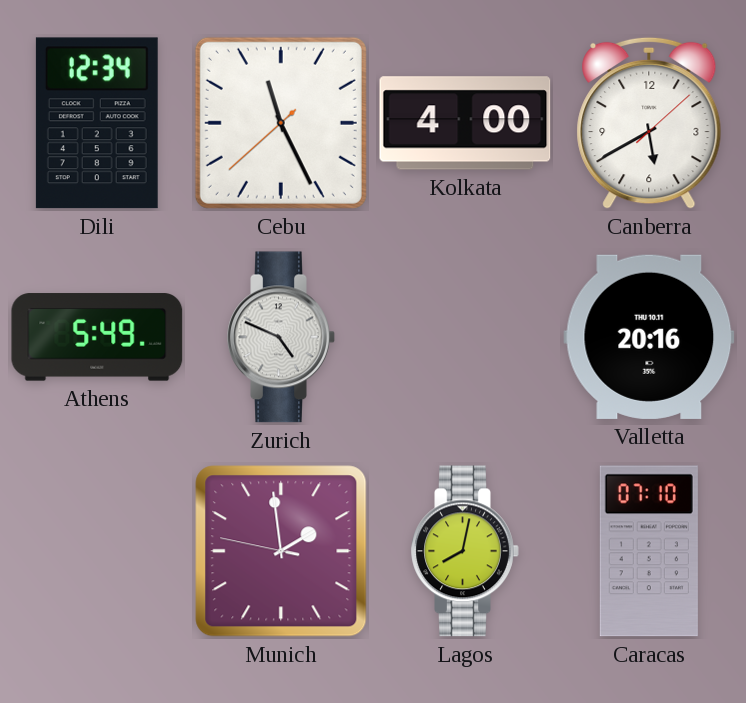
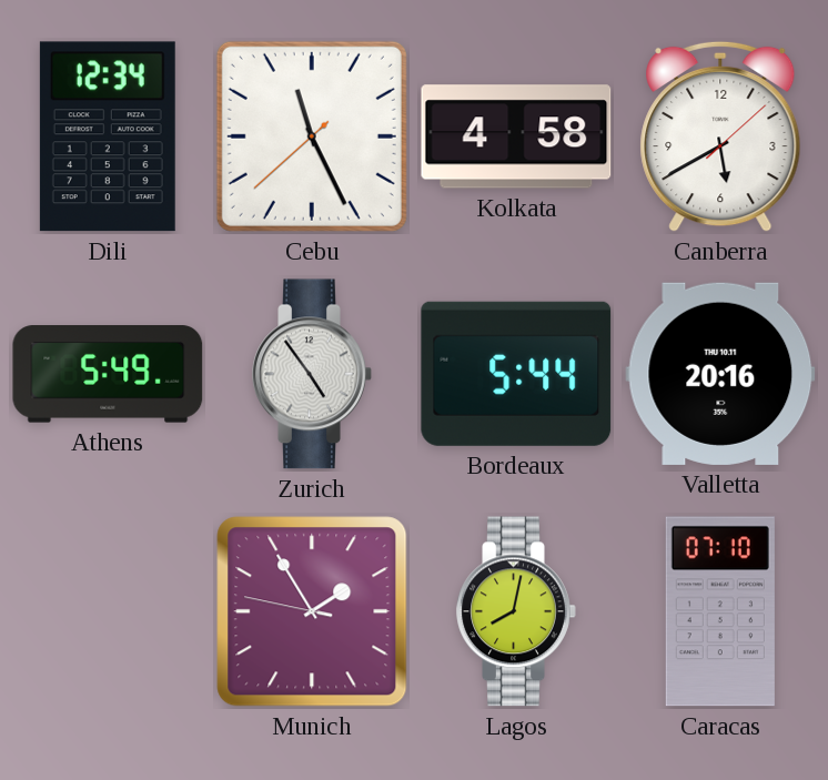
Kolkata: 4:00 -> 4:58 (516, 136)
Zurich: 4:49 -> 4:54 (312, 374)
Bordeaux: none -> 5:44 (516, 374)
Munich: 1:58 -> 1:54 (312, 611)
